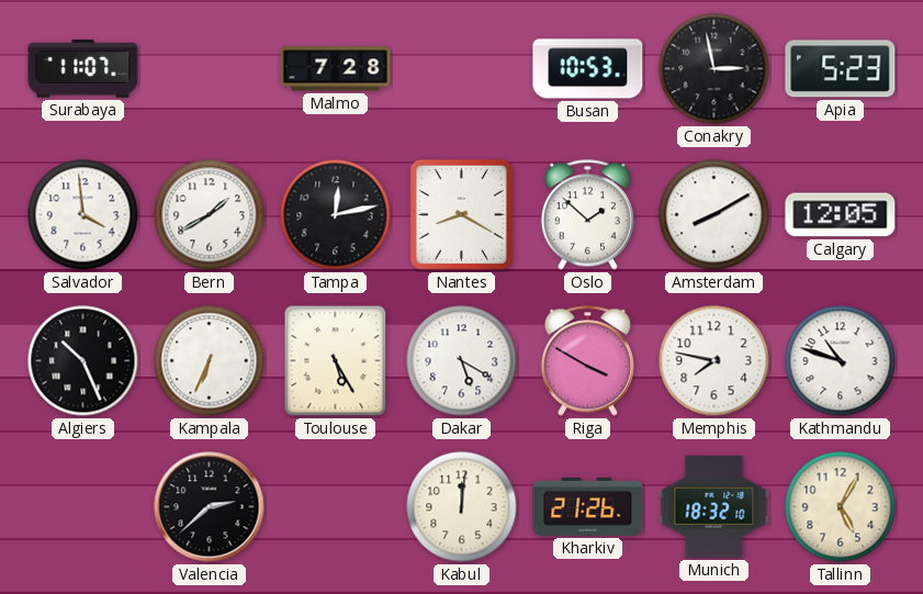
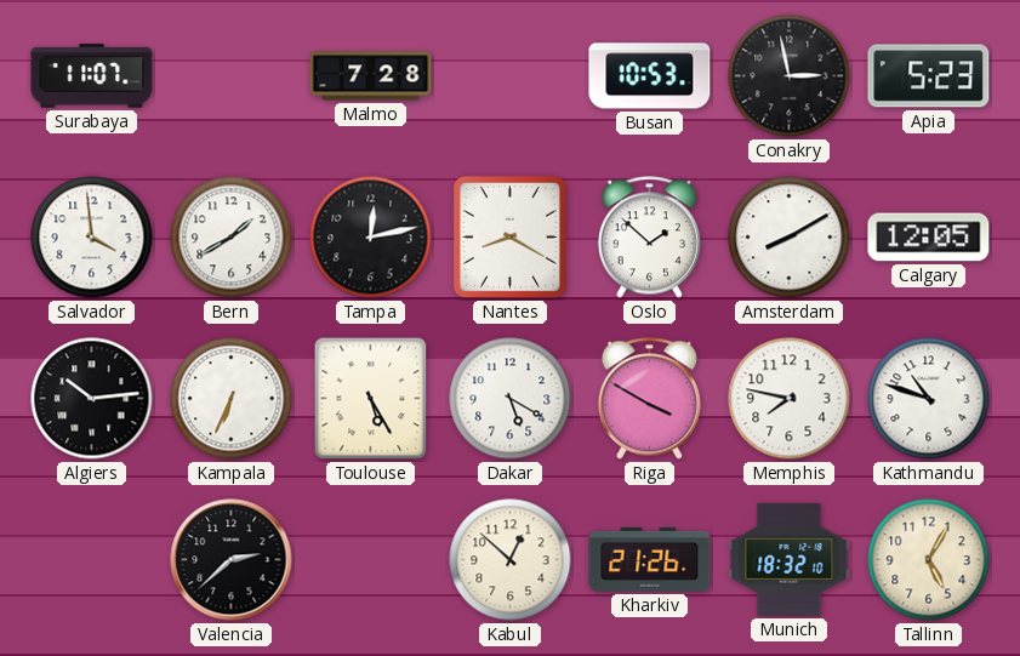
Algiers: 10:26 -> 10:14 (92, 399)
Kabul: 12:01 -> 12:52 (511, 560)
